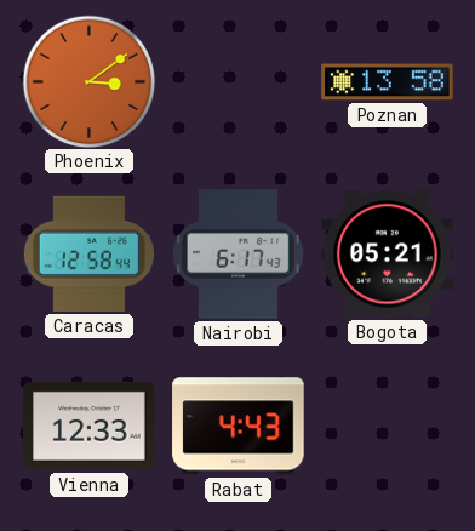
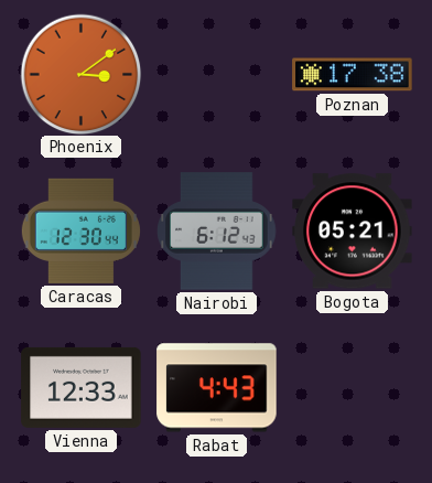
Poznan: 13:58 -> 17:38 (353, 75)
Caracas: 12:58 -> 12:30 (80, 230)
Nairobi: 6:17 -> 6:12 (217, 232)
